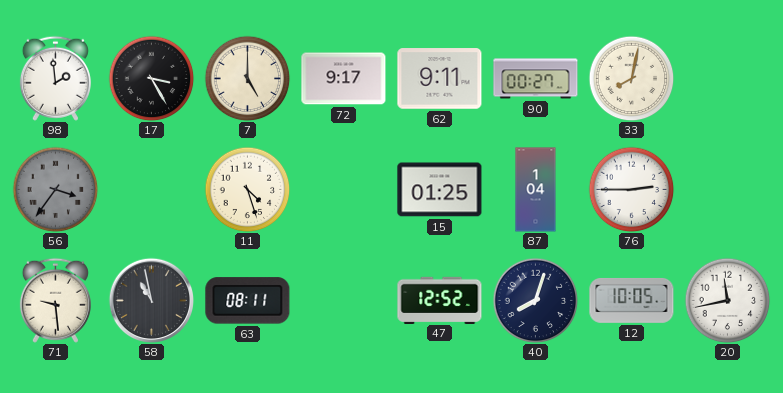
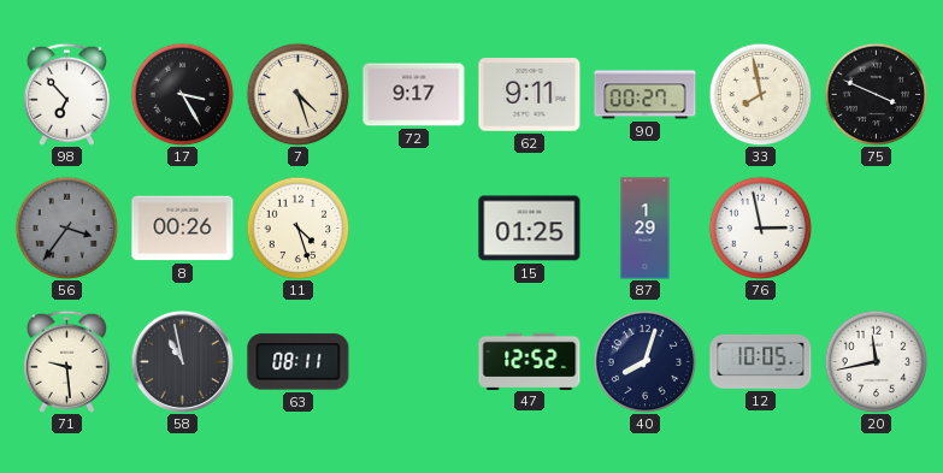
98: 1:59 -> 6:53 (66, 94)
7: 5:00 -> 4:27 (297, 94)
33: 8:02 -> 7:58 (760, 94)
75: none -> 3:49 (876, 94)
8: none -> 00:26 (183, 229)
87: 1:04 -> 1:29 (646, 229)
76: 2:45 -> 2:58 (760, 227)
